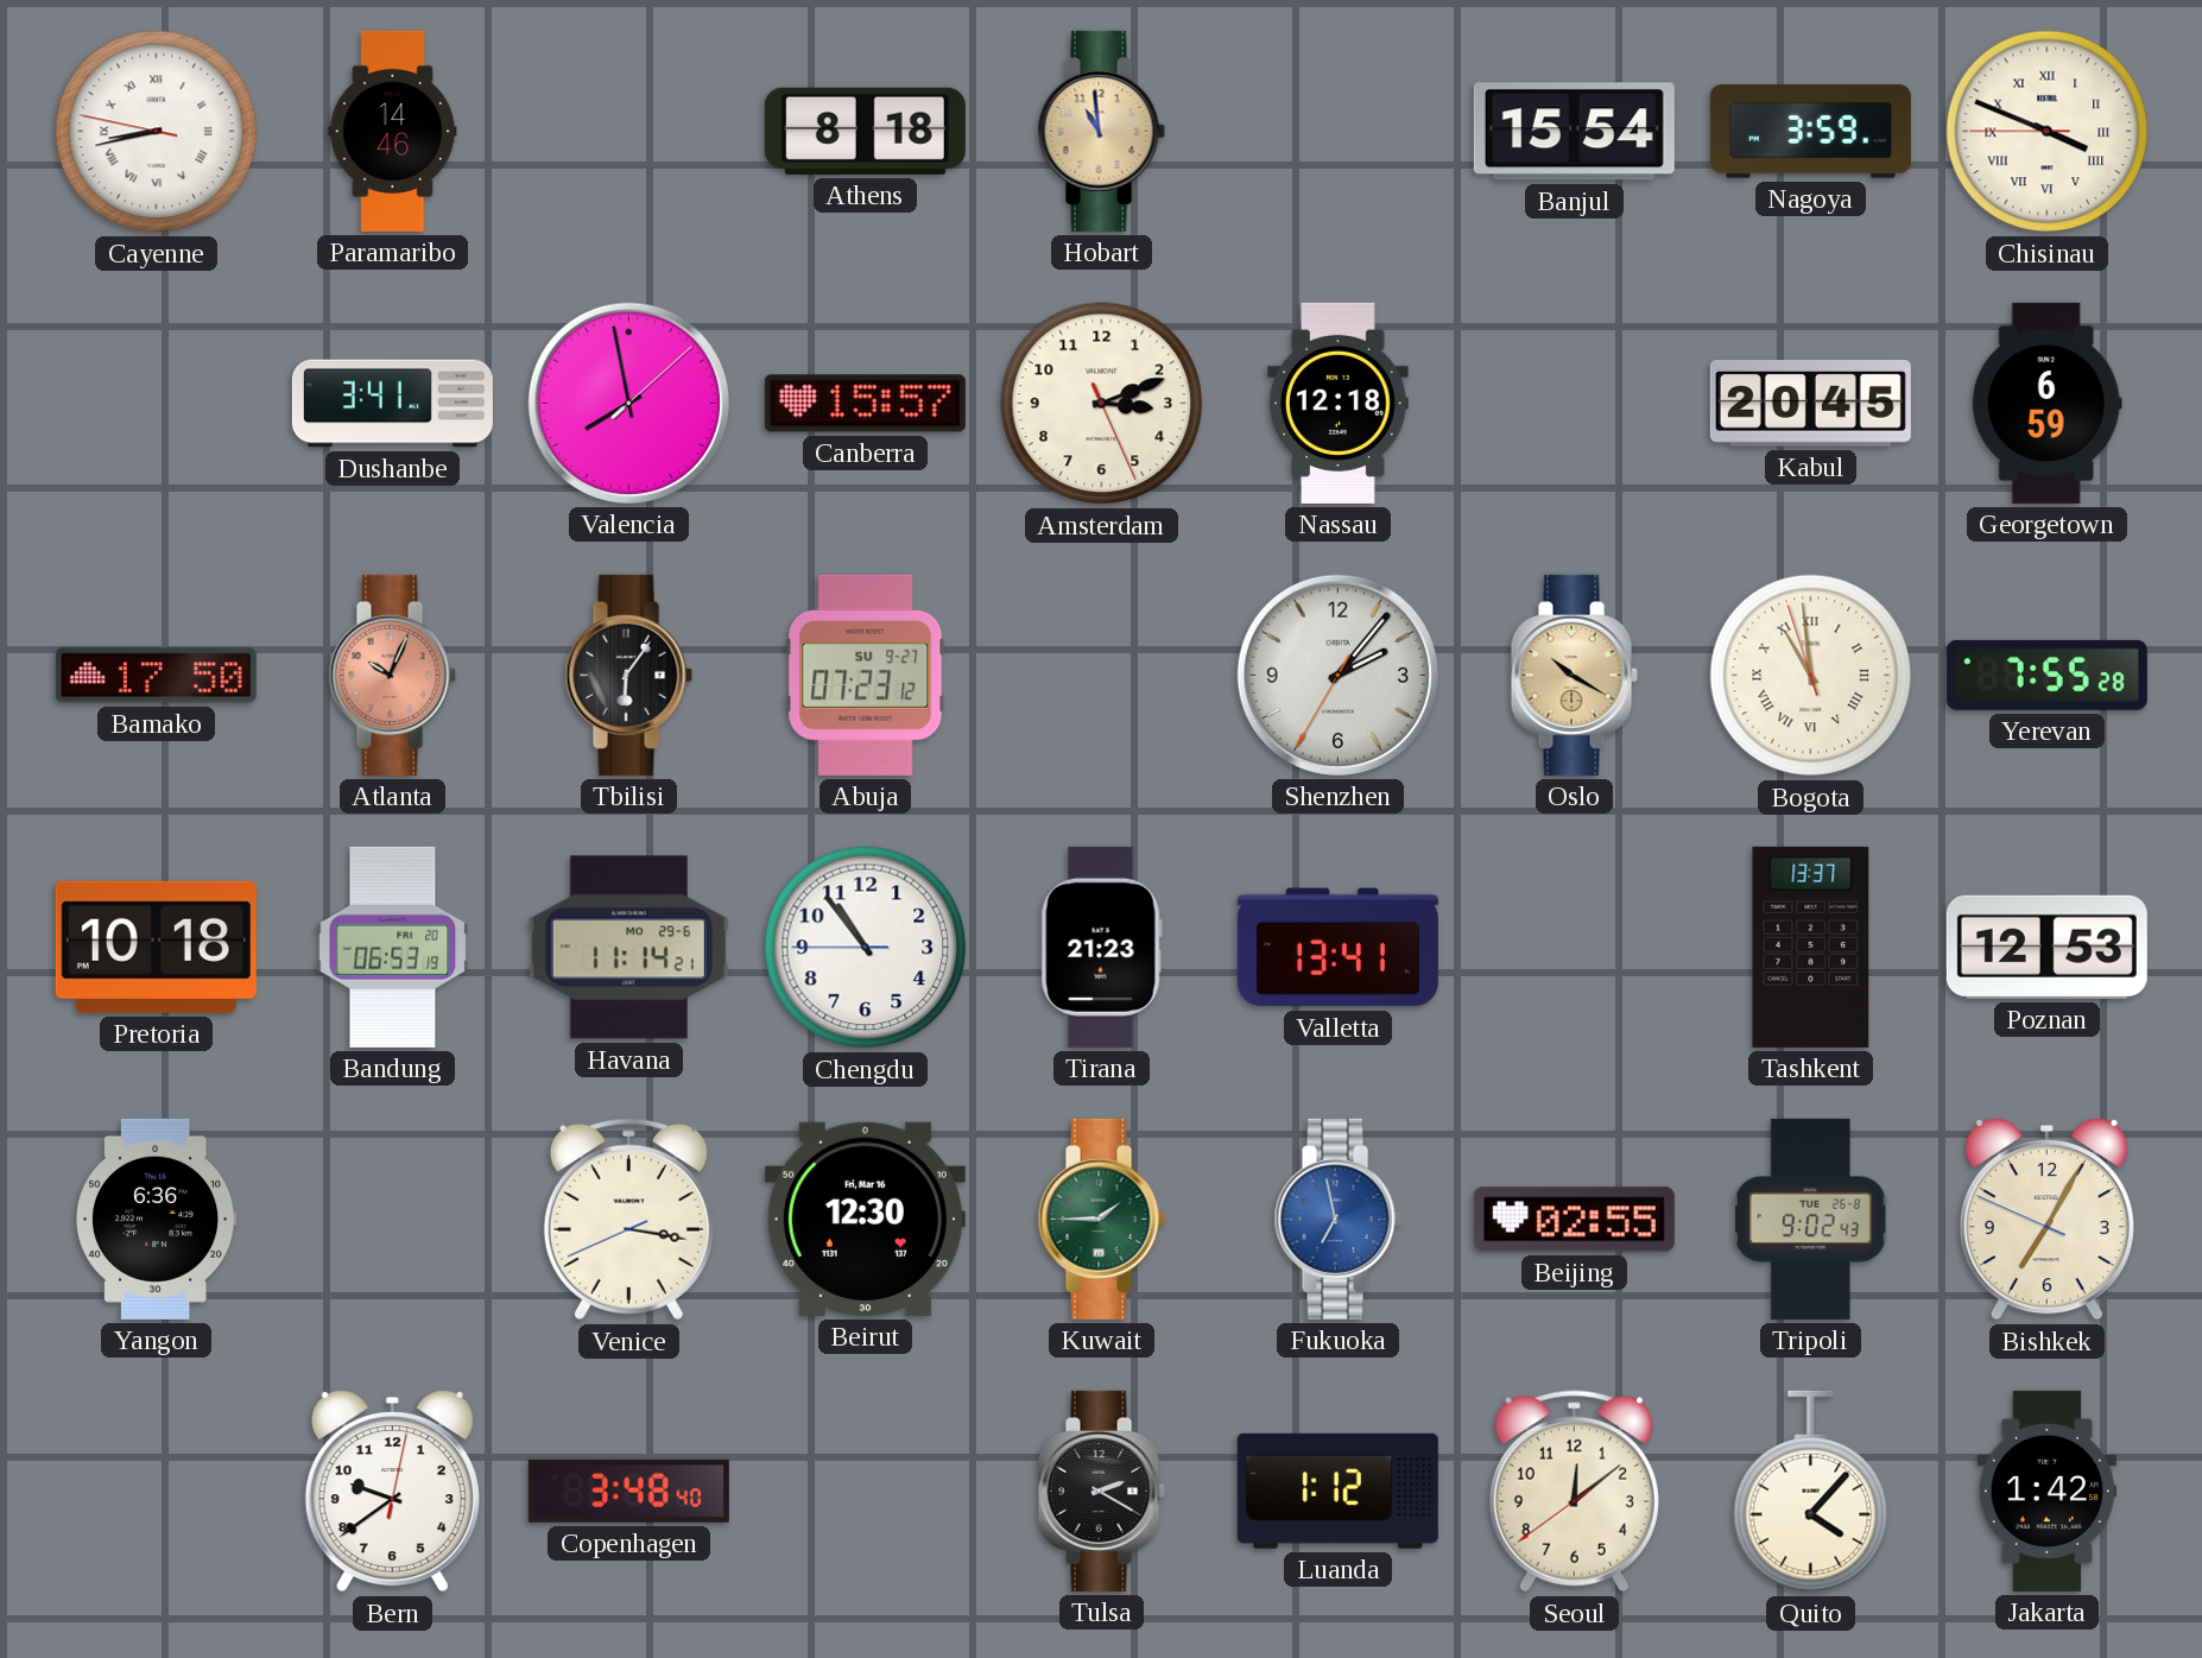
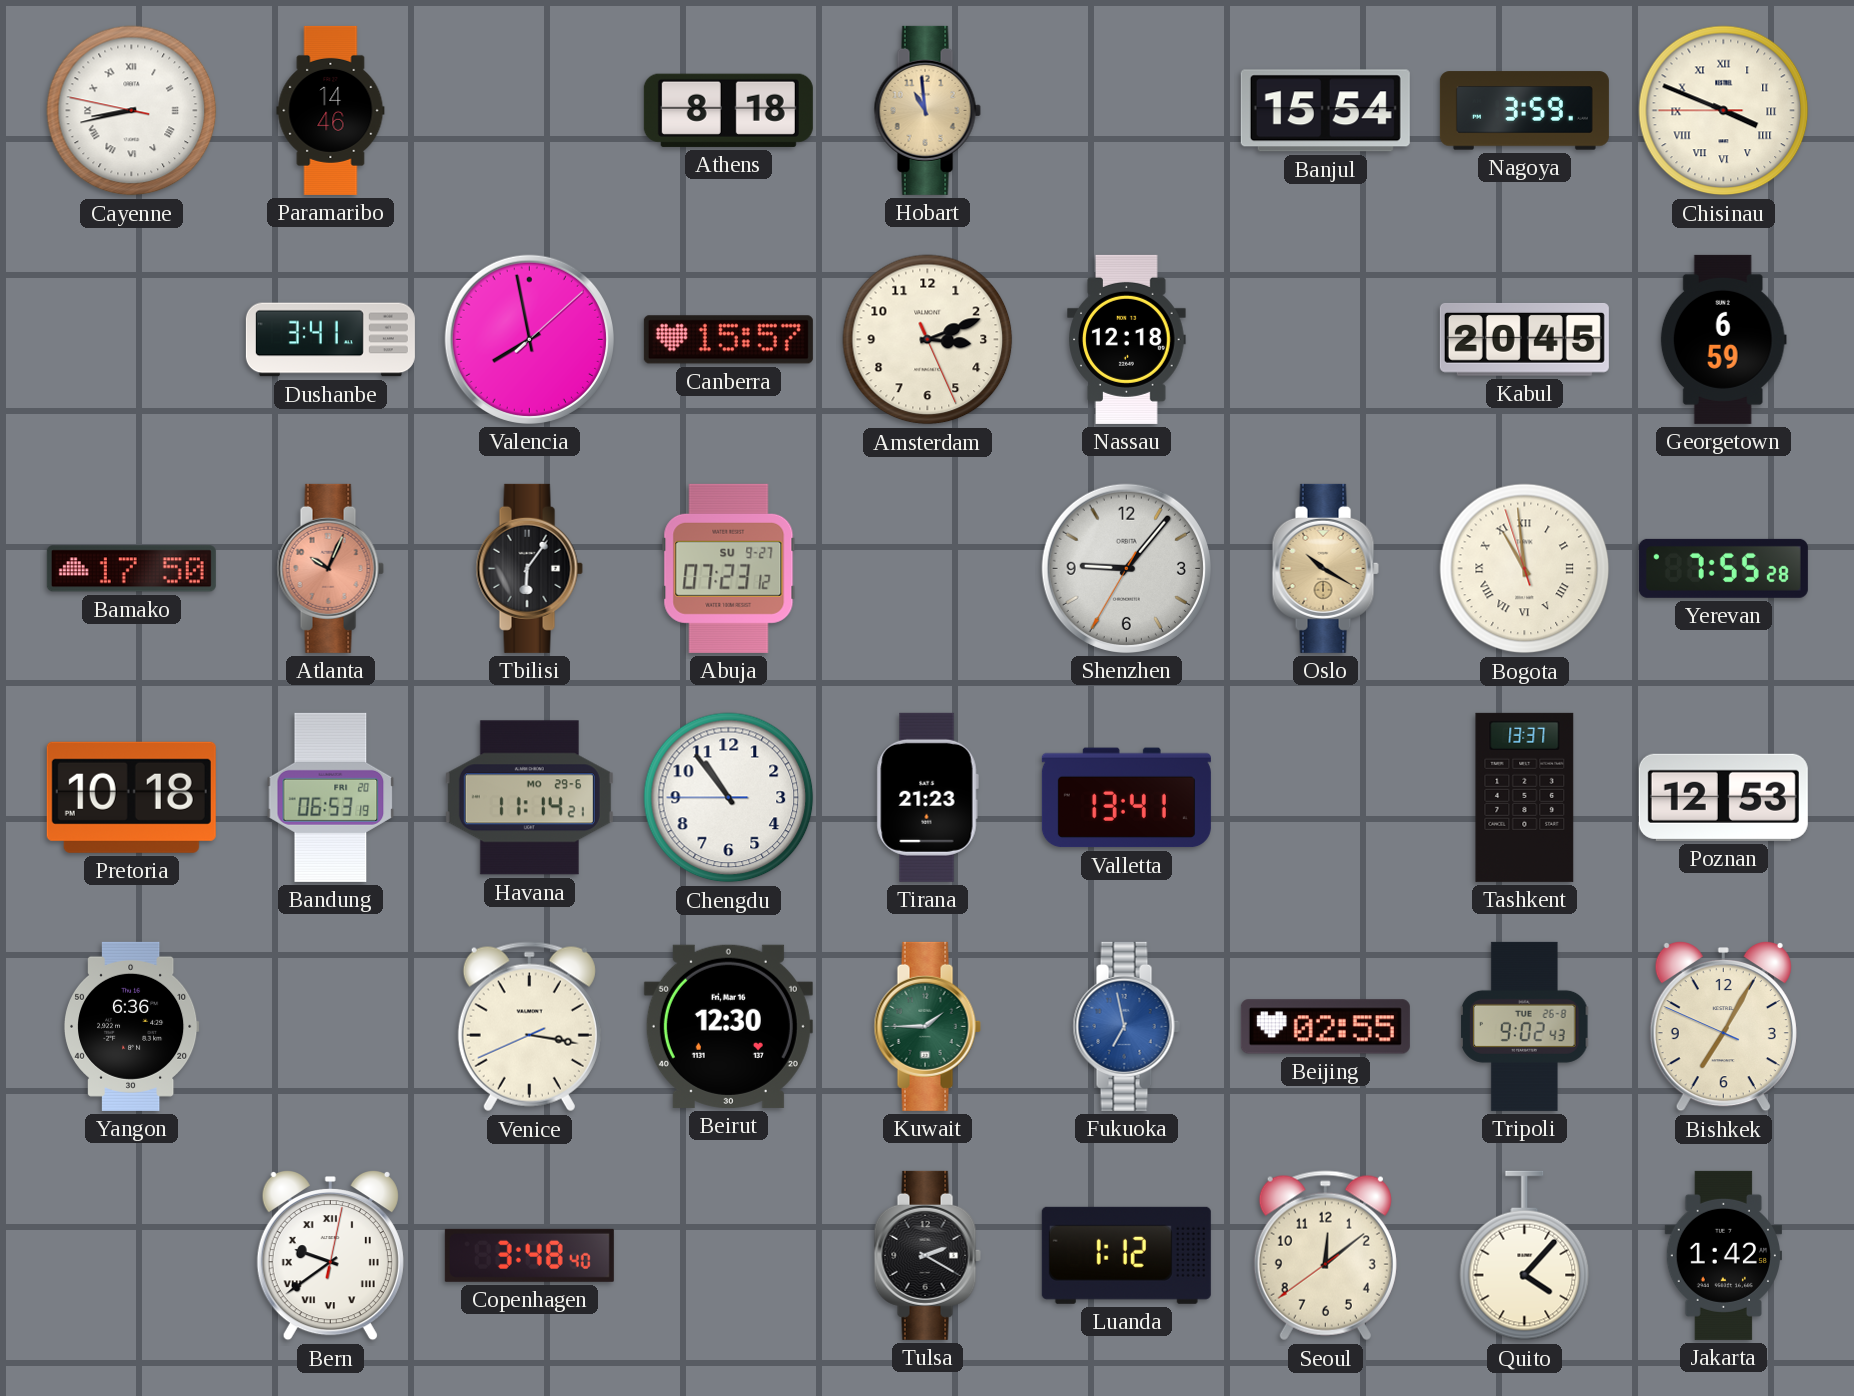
Shenzhen: 2:06 -> 9:06 (1126, 568)
Bern numerals: Arabic -> Roman (330, 1255)
